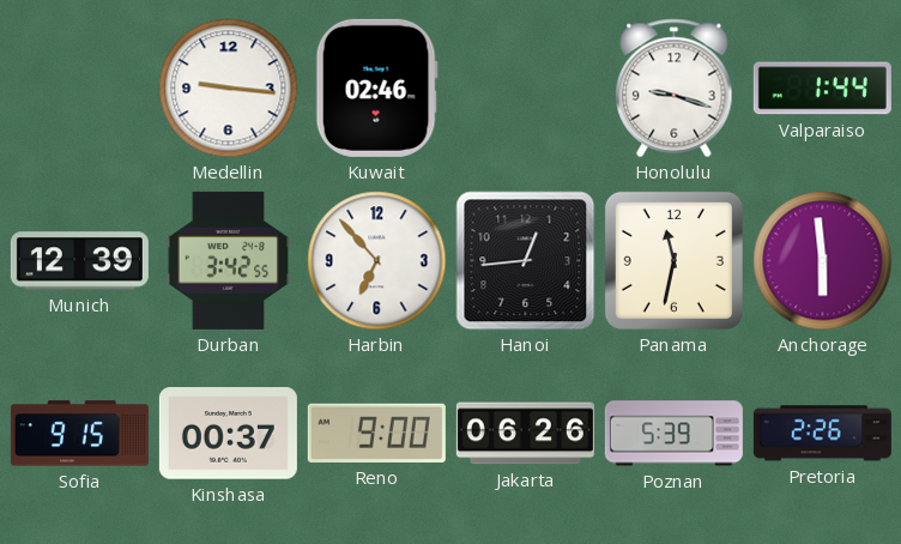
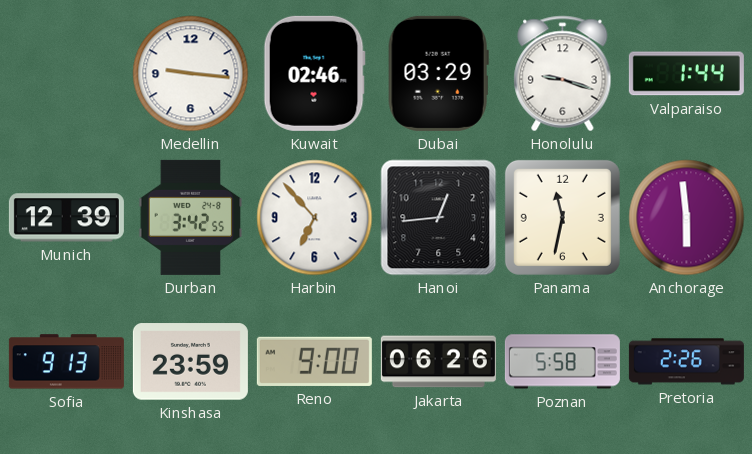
Dubai: none -> 03:29 (438, 73)
Sofia: 9:15 -> 9:13 (66, 362)
Kinshasa: 00:37 -> 23:59 (190, 362)
Poznan: 5:39 -> 5:58 (562, 362)
